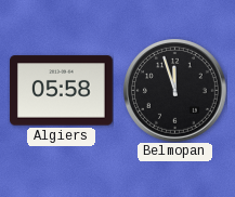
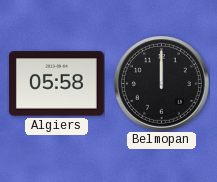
Belmopan: 11:57 -> 12:00 (162, 84)
